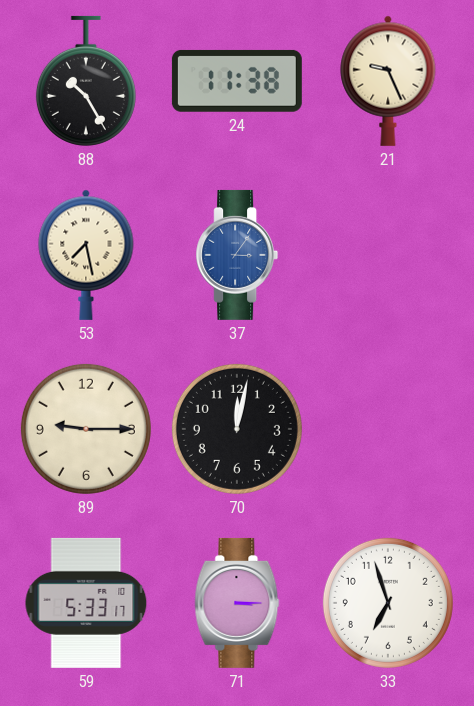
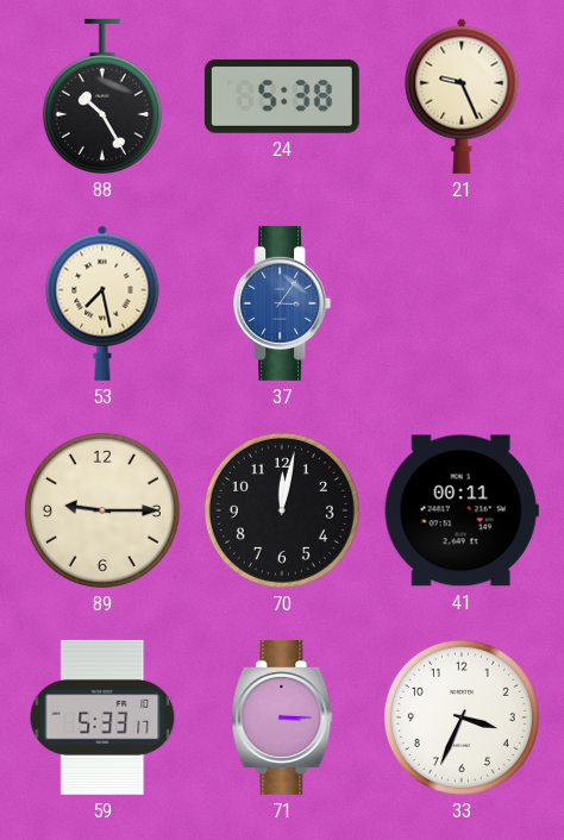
24: 11:38 -> 5:38 (282, 96)
41: none -> 00:11 (462, 510)
33: 6:57 -> 3:34 (462, 717)
